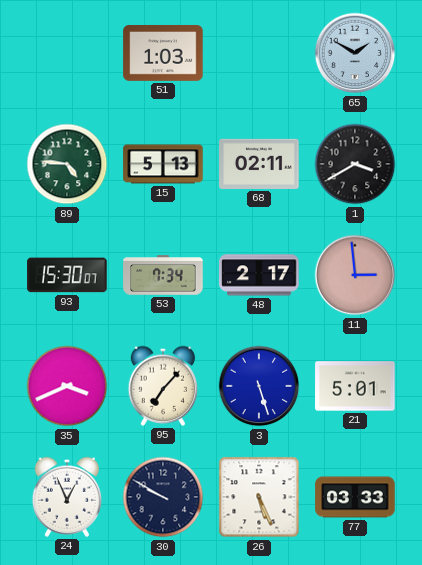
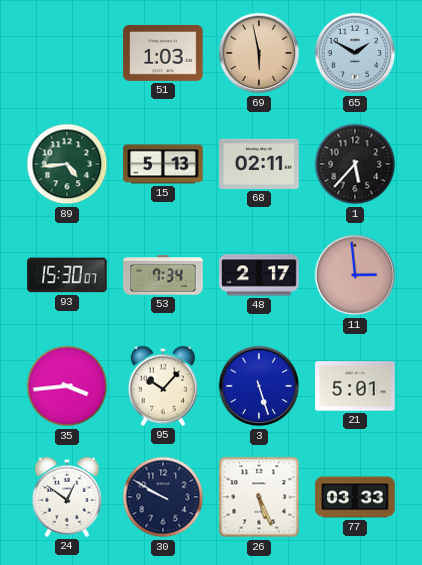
69: none -> 5:58 (259, 53)
89: 4:46 -> 4:44 (67, 164)
1: 3:40 -> 5:37 (355, 164)
35: 3:41 -> 3:44 (67, 386)
95: 7:07 -> 10:07 (162, 386)
24: 12:56 -> 12:51 (66, 497)
